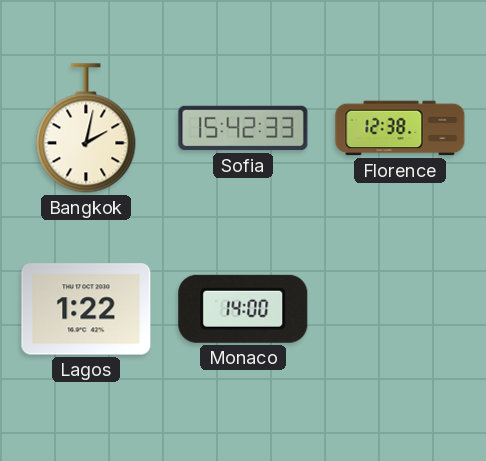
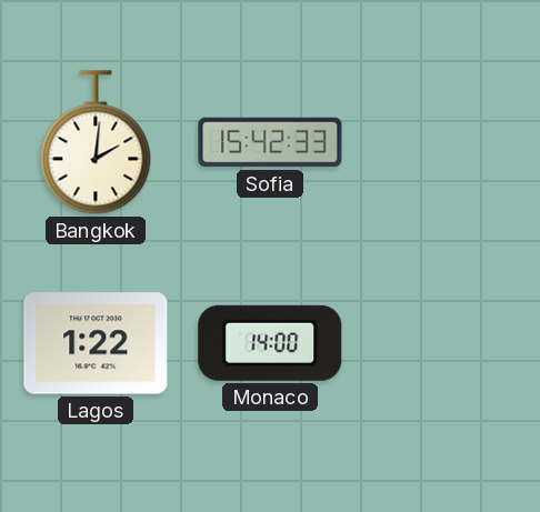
Bangkok: 2:02 -> 2:01 (96, 142)
Florence: 12:38 -> none (400, 128)
